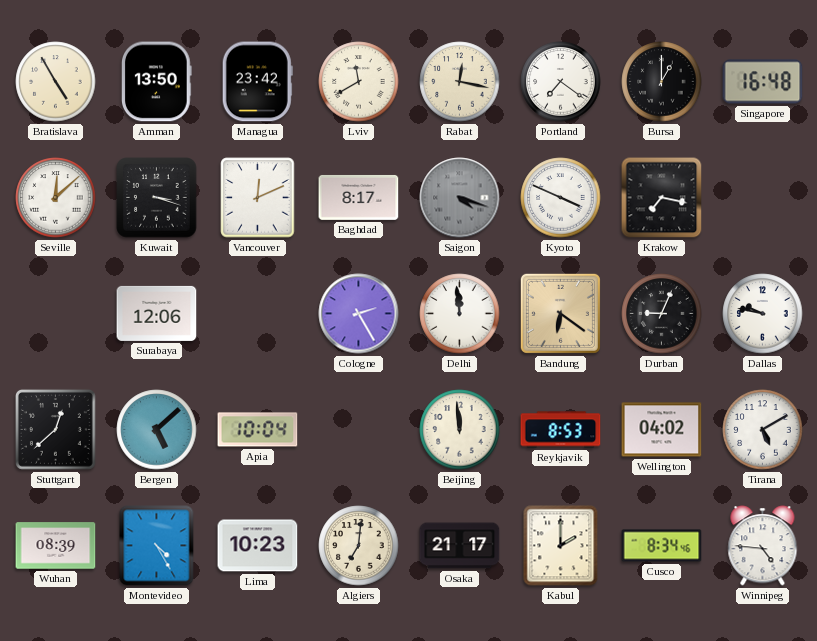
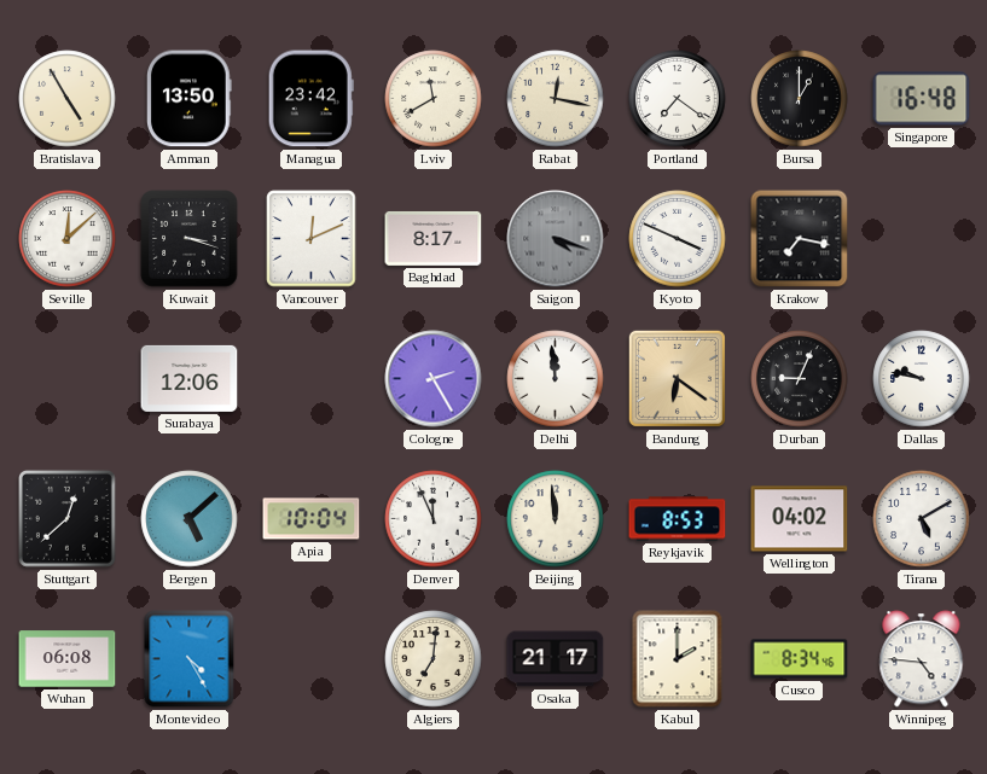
Denver: none -> 11:56 (434, 519)
Wuhan: 08:39 -> 06:08 (68, 659)
Lima: 10:23 -> none (258, 546)
